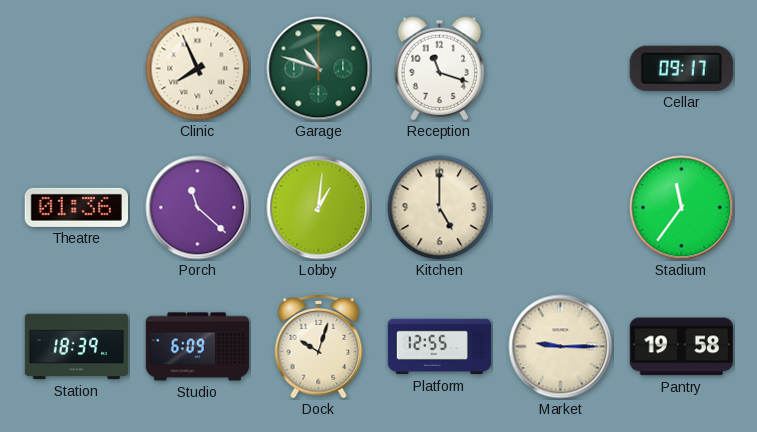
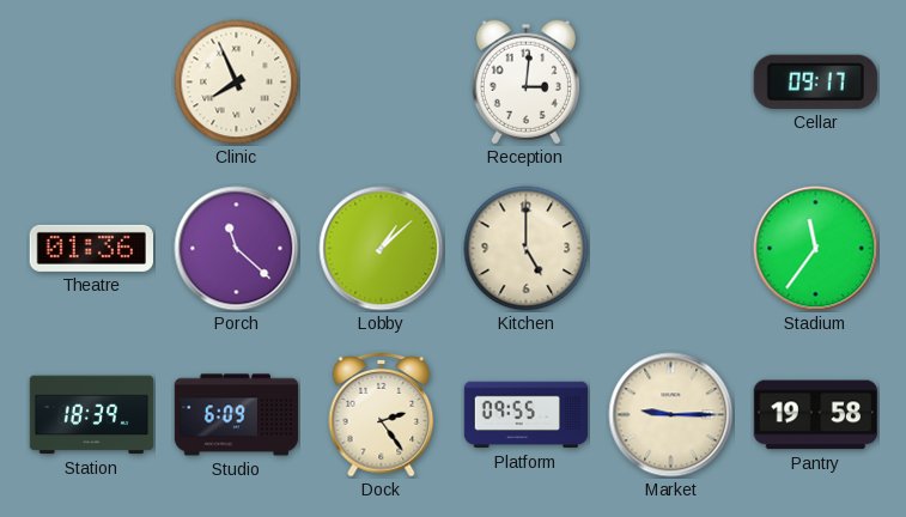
Garage: 10:48 -> none (319, 69)
Reception: 11:18 -> 3:01 (525, 83)
Lobby: 1:01 -> 1:08 (382, 249)
Dock: 10:03 -> 2:24 (382, 415)
Platform: 12:55 -> 09:55 (527, 415)
